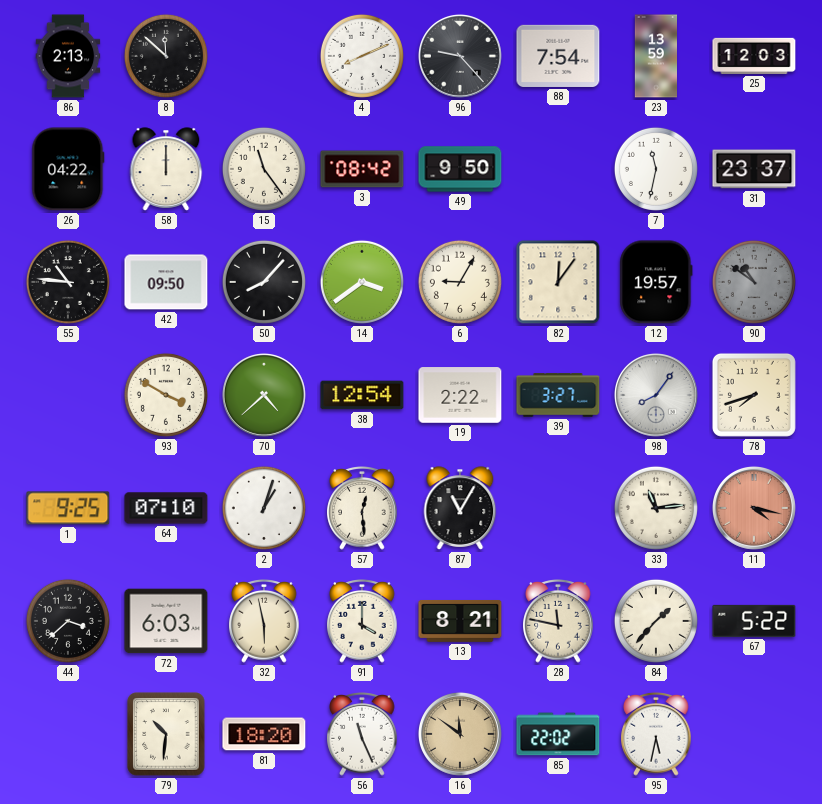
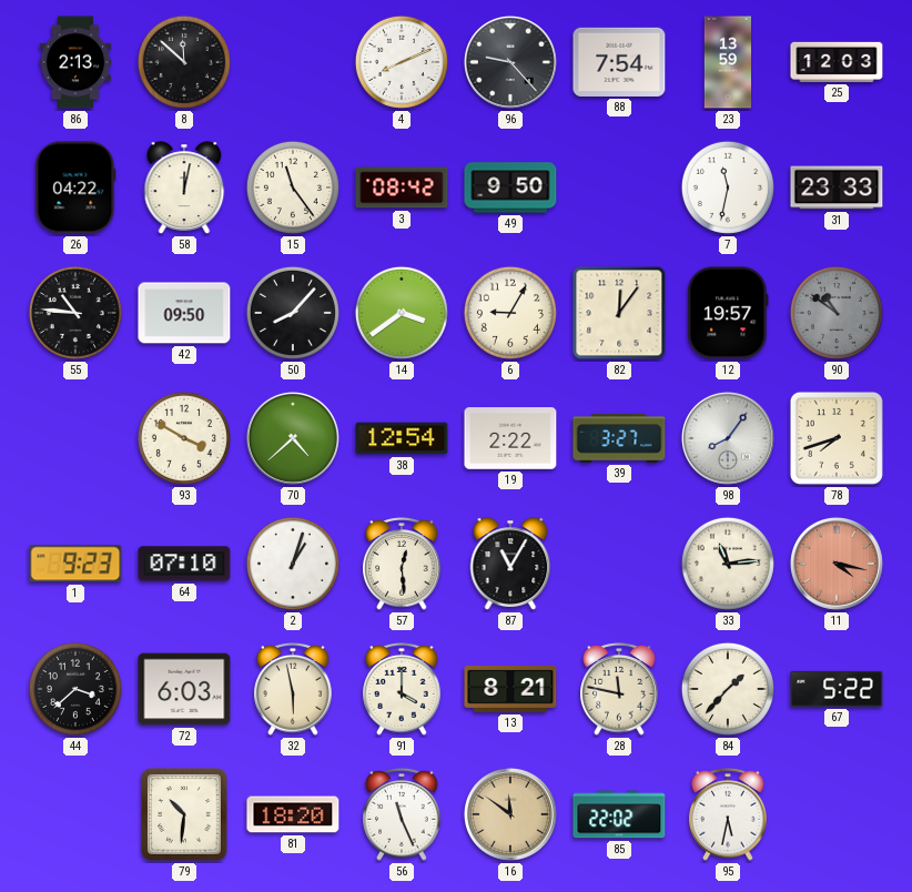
58: 12:00 -> 12:02 (184, 187)
31: 23:37 -> 23:33 (837, 187)
1: 9:25 -> 9:23 (75, 564)
